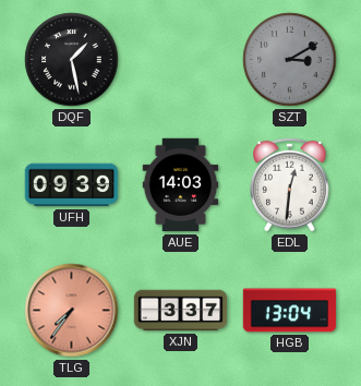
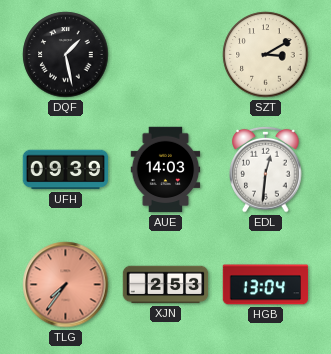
SZT dial: grey -> cream (266, 55)
XJN: 3:37 -> 2:53 (166, 285)
